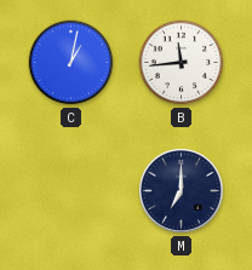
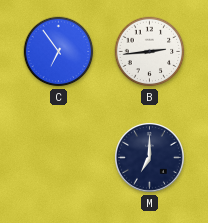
C: 1:02 -> 6:54 (59, 52)
B: 11:44 -> 2:44 (150, 52)
